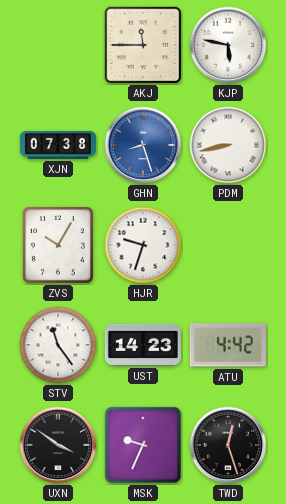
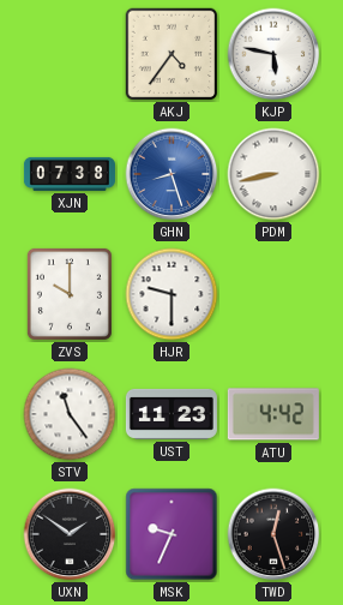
AKJ: 11:45 -> 4:36 (171, 54)
ZVS: 10:05 -> 10:00 (70, 294)
HJR: 9:33 -> 9:30 (171, 294)
UST: 14:23 -> 11:23 (171, 414)
UXN: 3:51 -> 1:51 (70, 534)
